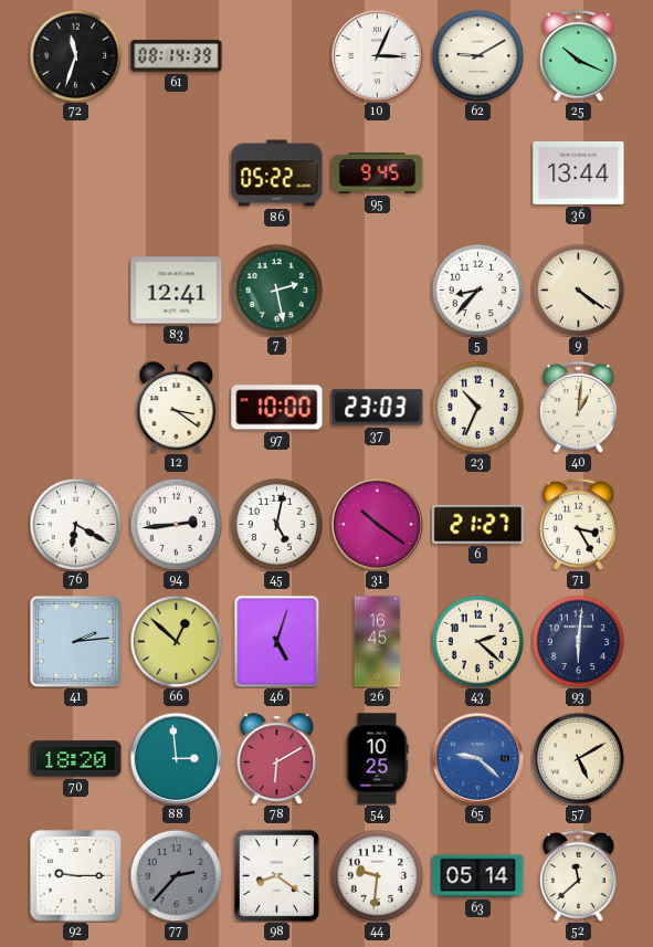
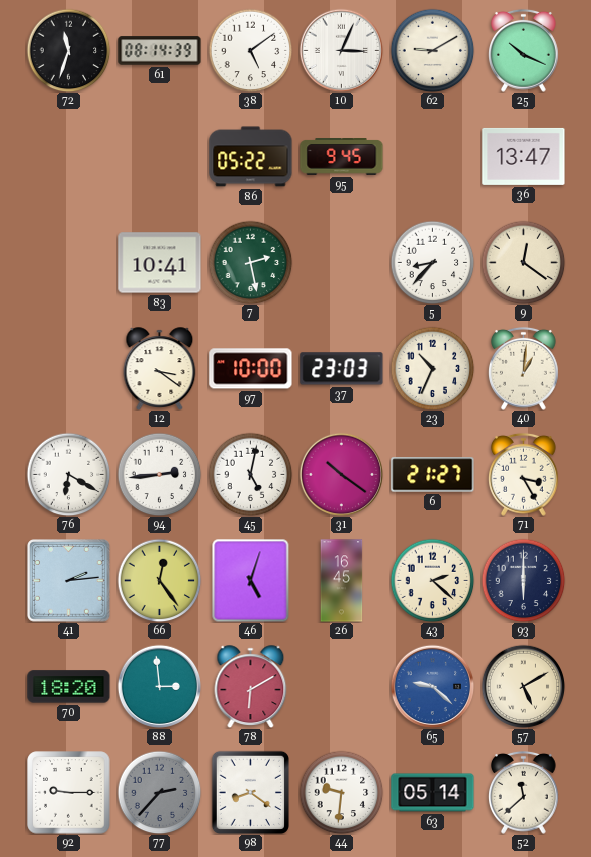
38: none -> 5:09 (250, 50)
36: 13:44 -> 13:47 (524, 156)
83: 12:41 -> 10:41 (160, 263)
9: 4:21 -> 12:21 (523, 262)
66: 12:52 -> 12:24 (159, 580)
93: 6:01 -> 6:00 (523, 580)
54: 10:25 -> none (377, 759)
